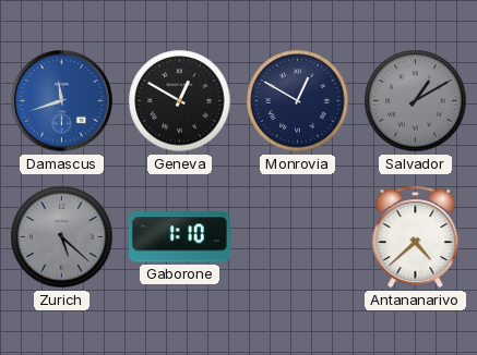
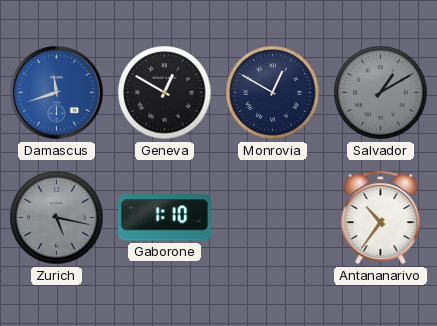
Zurich: 5:22 -> 5:17 (57, 218)
Antananarivo: 4:38 -> 10:36 (381, 218)
